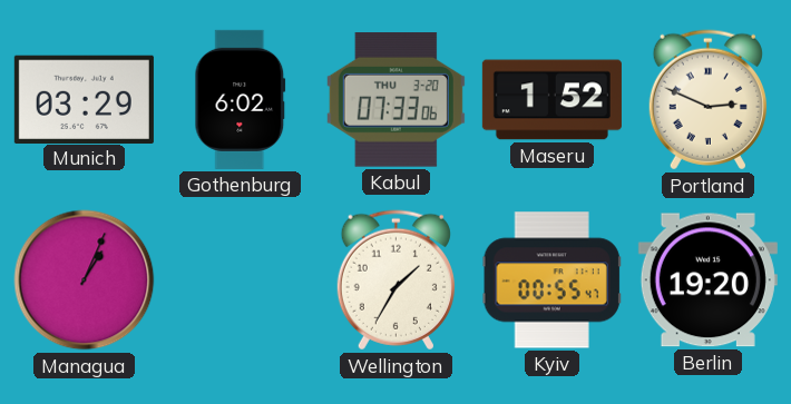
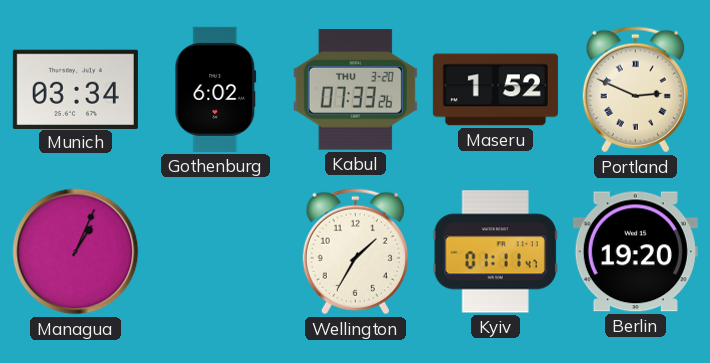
Munich: 03:29 -> 03:34 (75, 89)
Kabul: 07:33:06 -> 07:33:26 (355, 90)
Kyiv: 00:55 -> 01:11 (495, 252)
